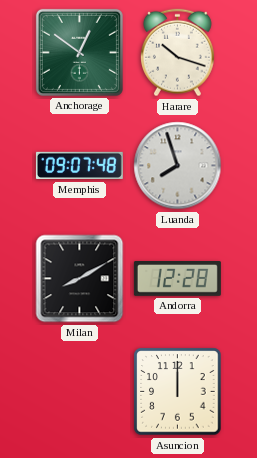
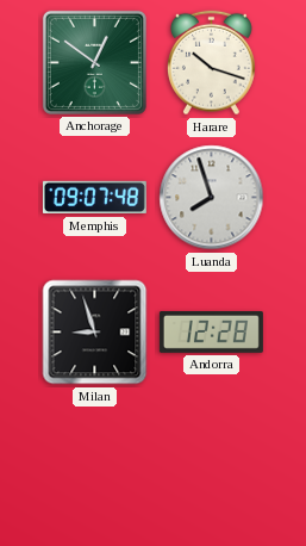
Milan: 8:10 -> 8:57 (95, 333)
Asuncion: 12:00 -> none (178, 392)
